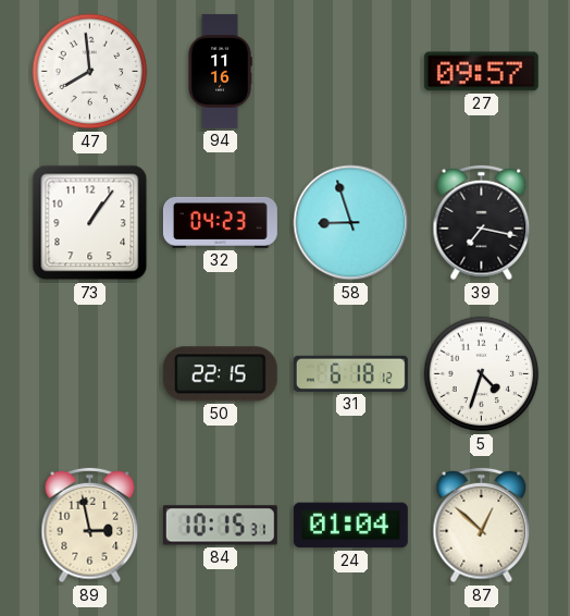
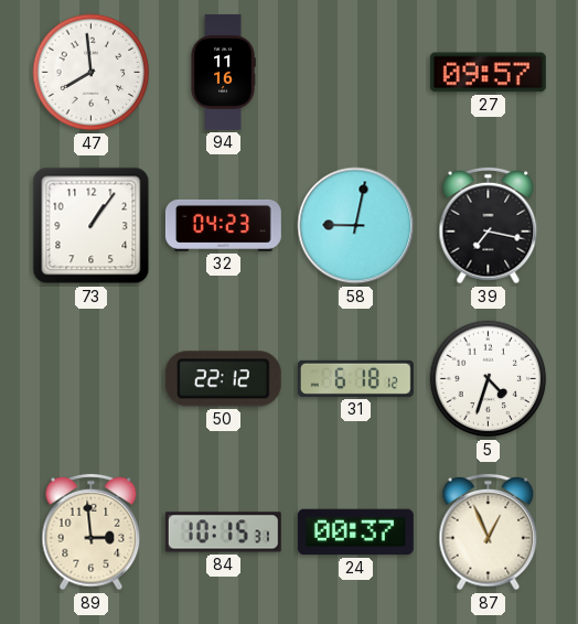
58: 8:57 -> 9:02 (356, 226)
50: 22:15 -> 22:12 (223, 379)
89: 2:58 -> 2:59 (92, 532)
24: 01:04 -> 00:37 (355, 532)
87: 12:52 -> 12:56 (489, 532)
